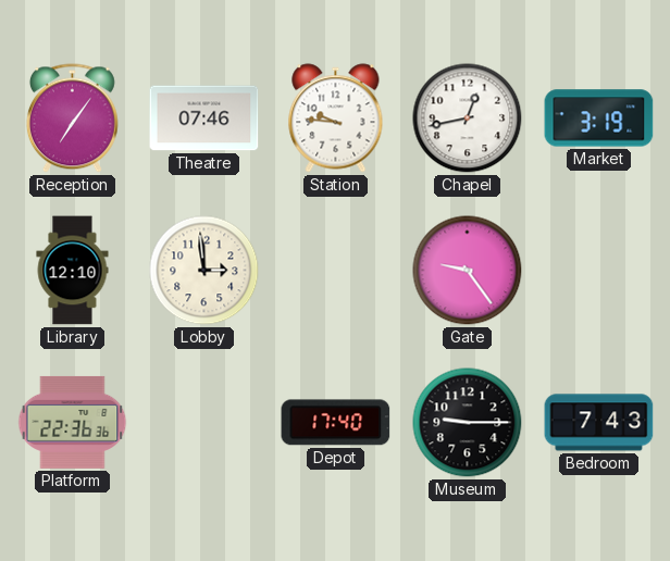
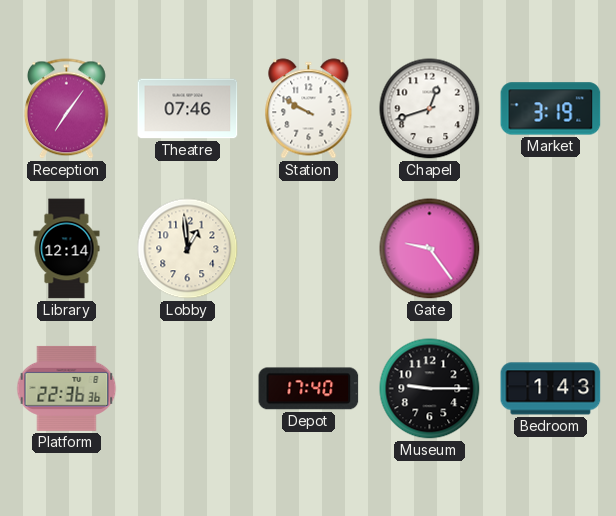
Station: 9:46 -> 9:50 (309, 109)
Chapel: 12:43 -> 12:42 (430, 109)
Library: 12:10 -> 12:14 (67, 249)
Lobby: 2:59 -> 12:59 (188, 249)
Bedroom: 7:43 -> 1:43 (551, 389)
